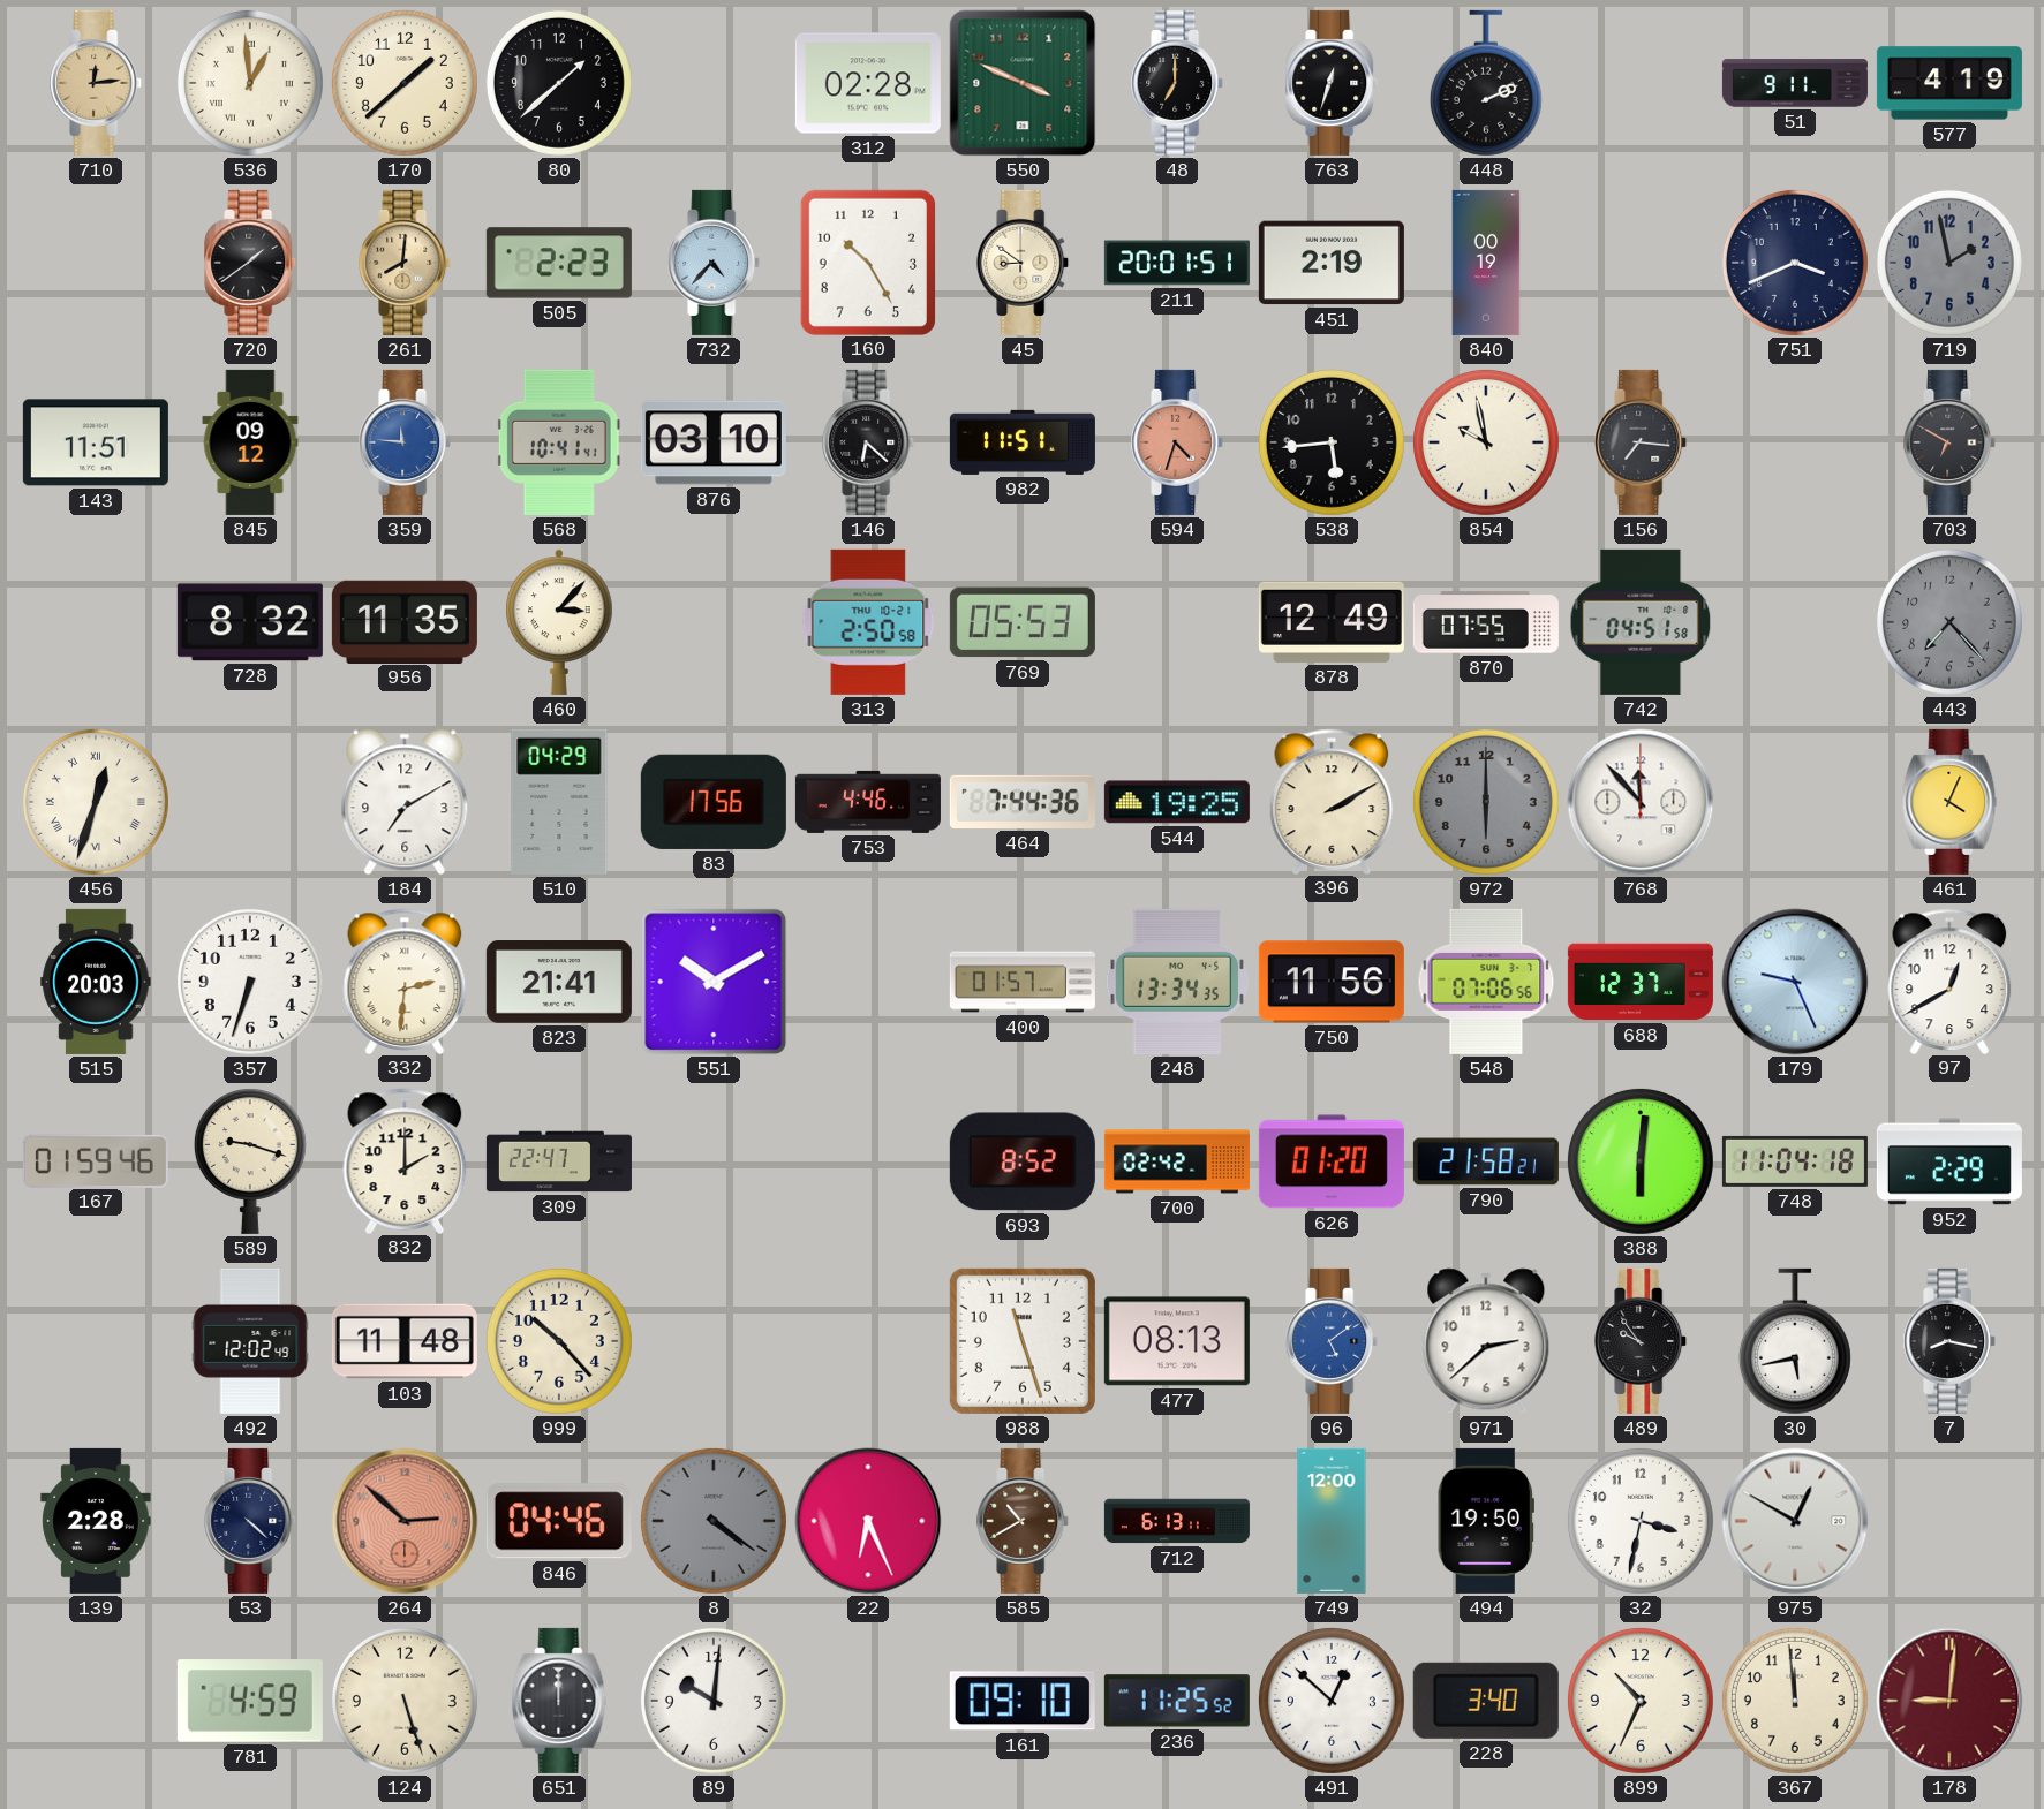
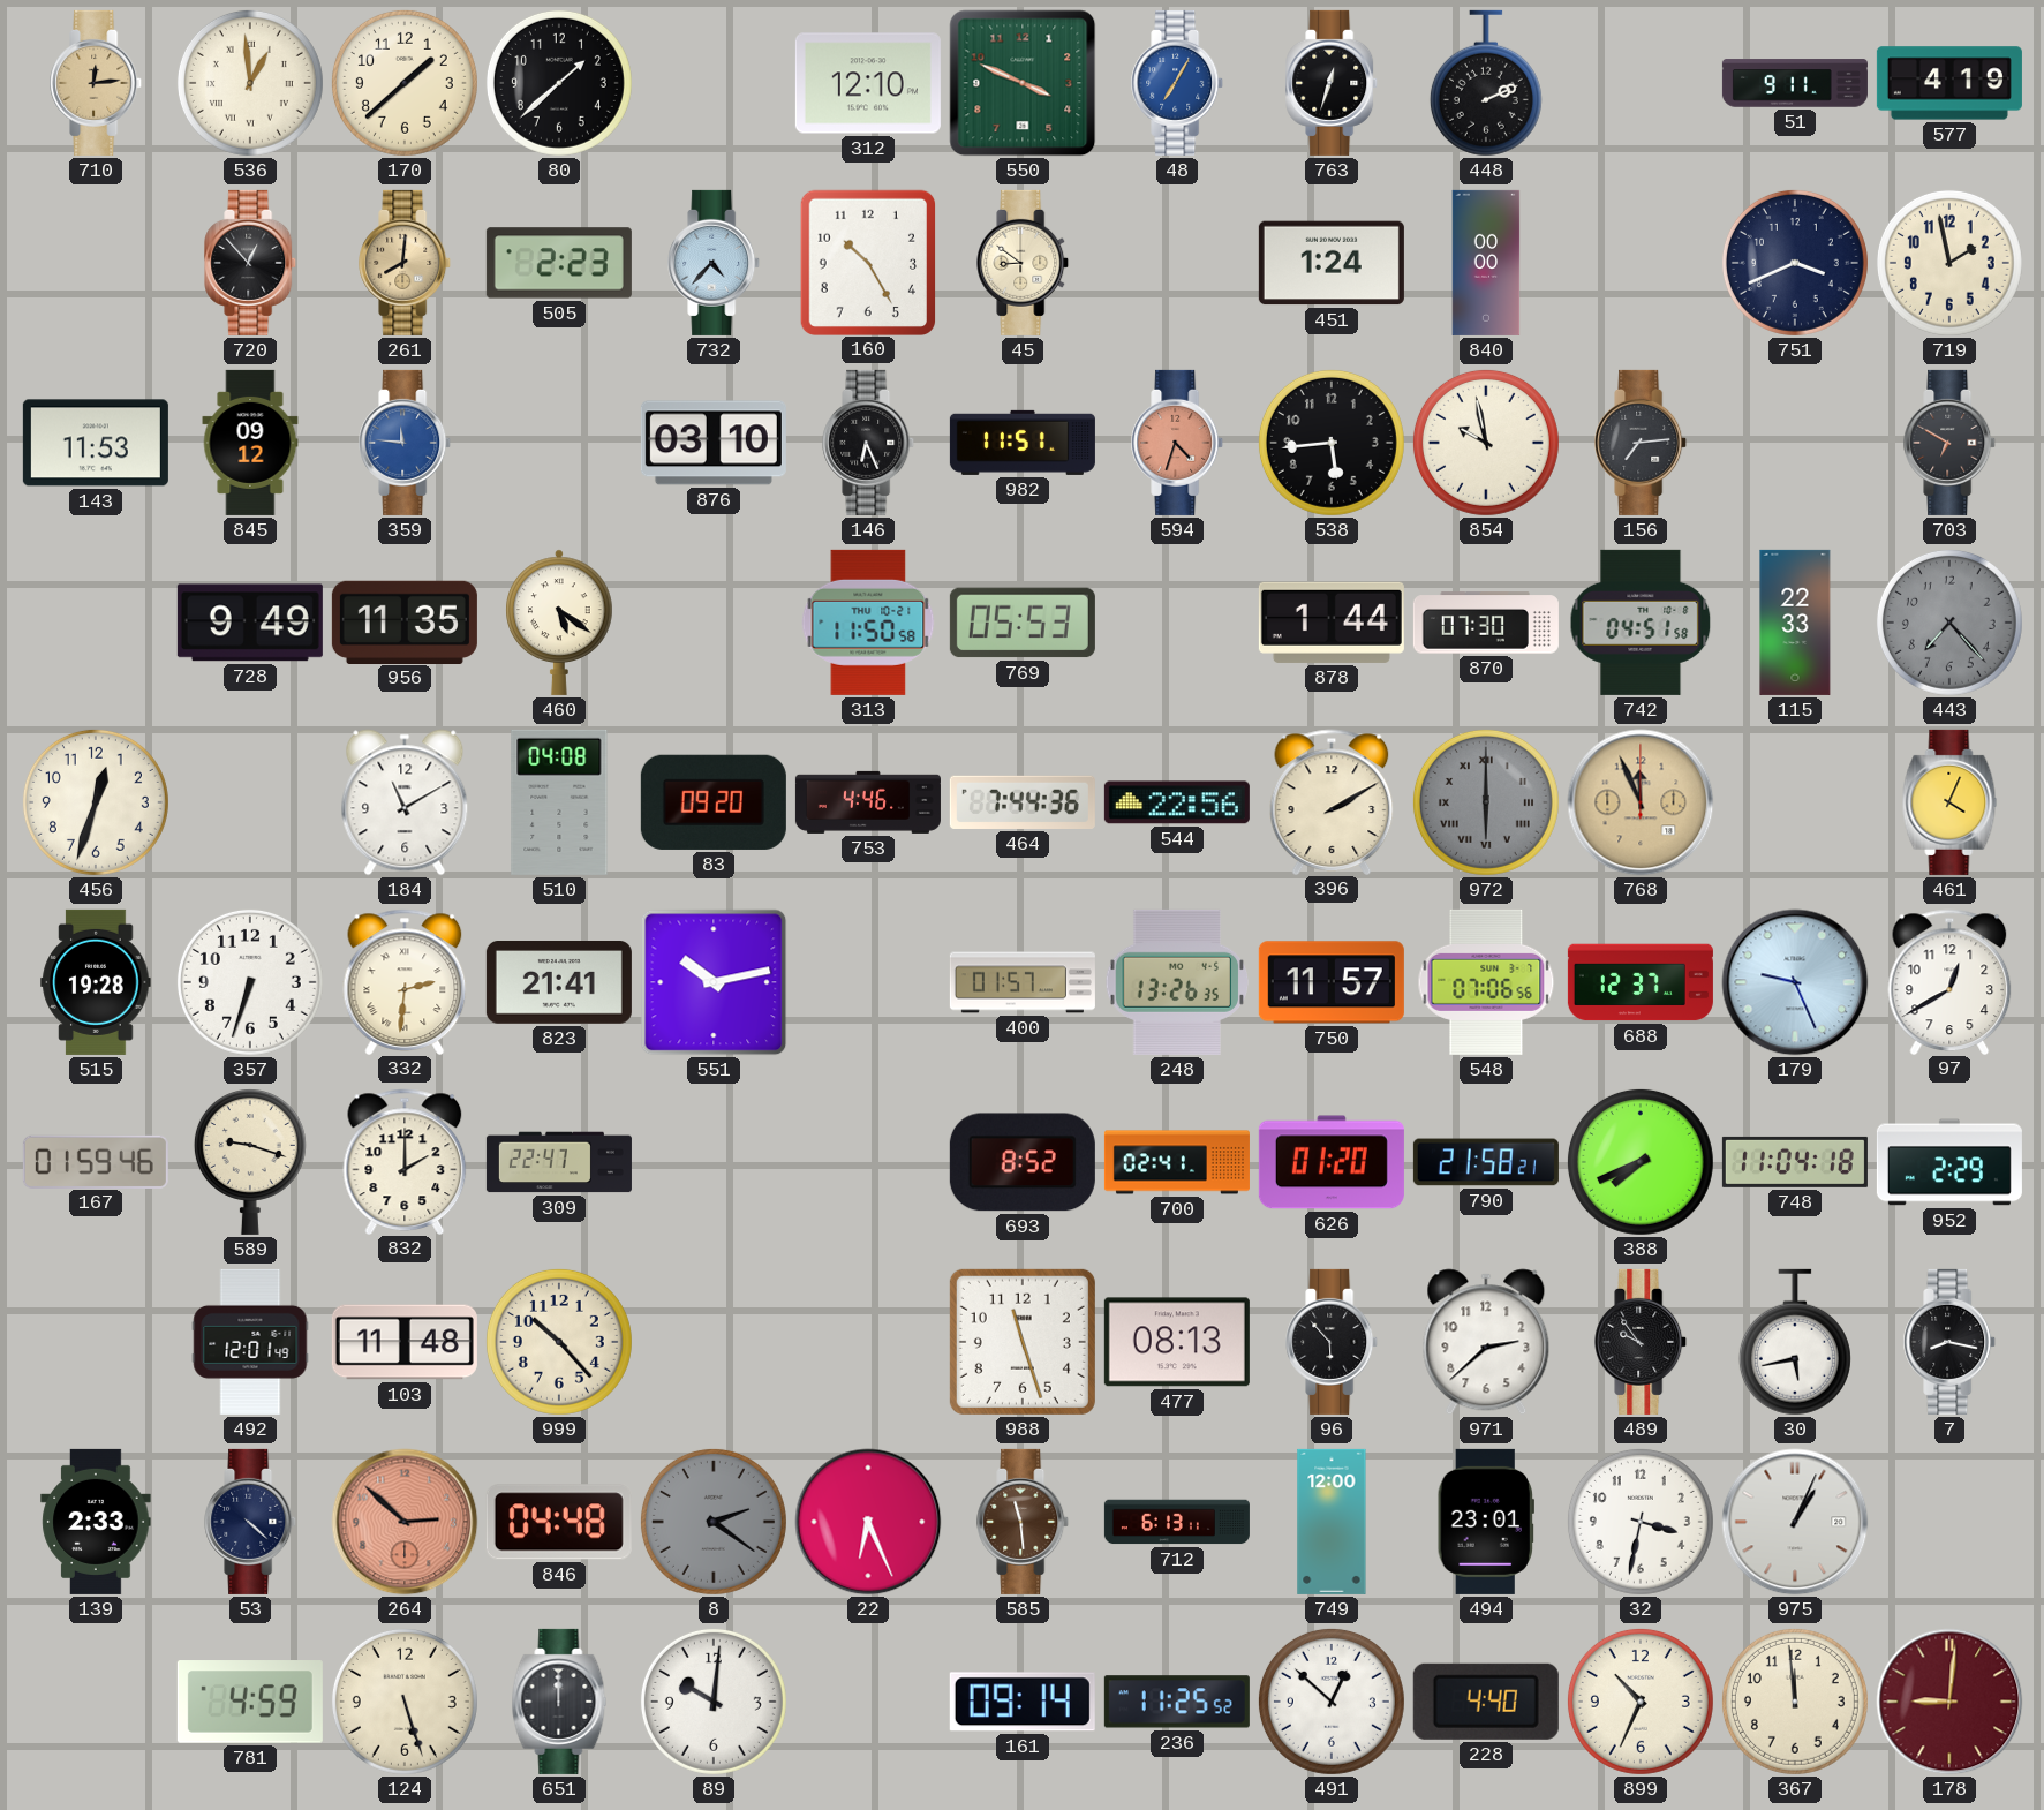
312: 02:28 -> 12:10 (868, 83)
48: 7:00 -> 7:05 (1178, 83)
48 dial: black -> blue (1178, 83)
720: 1:39 -> 12:53 (251, 263)
211: 20:01 -> none (1177, 263)
451: 2:19 -> 1:24 (1332, 263)
840: 00:19 -> 00:00 (1486, 263)
719 dial: grey -> cream (1949, 263)
143: 11:51 -> 11:53 (96, 443)
568: 10:41 -> none (559, 442)
146: 6:22 -> 6:26 (869, 443)
156: 7:16 -> 7:14 (1642, 443)
728: 8:32 -> 9:49 (250, 623)
460: 3:07 -> 5:21 (559, 623)
313: 2:50 -> 11:50 (868, 623)
878: 12:49 -> 1:44 (1332, 623)
870: 07:55 -> 07:30 (1486, 623)
115: none -> 22:33 (1795, 623)
456 numerals: Roman -> Arabic (96, 802)
184: 7:10 -> 11:10 (405, 802)
510: 04:29 -> 04:08 (559, 802)
83: 17:56 -> 09:20 (714, 802)
544: 19:25 -> 22:56 (1177, 802)
972 numerals: Arabic -> Roman (1486, 802)
768: 11:53 -> 11:56 (1641, 802)
768 dial: white -> champagne (1641, 802)
515: 20:03 -> 19:28 (96, 982)
551: 10:10 -> 10:13 (714, 982)
248: 13:34 -> 13:26 (1177, 982)
750: 11:56 -> 11:57 (1332, 982)
700: 02:42 -> 02:41 (1177, 1162)
388: 6:01 -> 7:41 (1641, 1162)
492: 12:02 -> 12:01 (250, 1342)
96: 5:09 -> 5:53 (1333, 1342)
96 dial: blue -> black (1333, 1342)
139: 2:28 -> 2:33 (96, 1522)
846: 04:46 -> 04:48 (559, 1522)
8: 4:21 -> 2:21 (714, 1522)
585: 10:40 -> 11:29 (1024, 1522)
494: 19:50 -> 23:01 (1486, 1522)
975: 12:50 -> 1:04 (1795, 1522)
161: 09:10 -> 09:14 (1023, 1702)
228: 3:40 -> 4:40 (1486, 1702)
